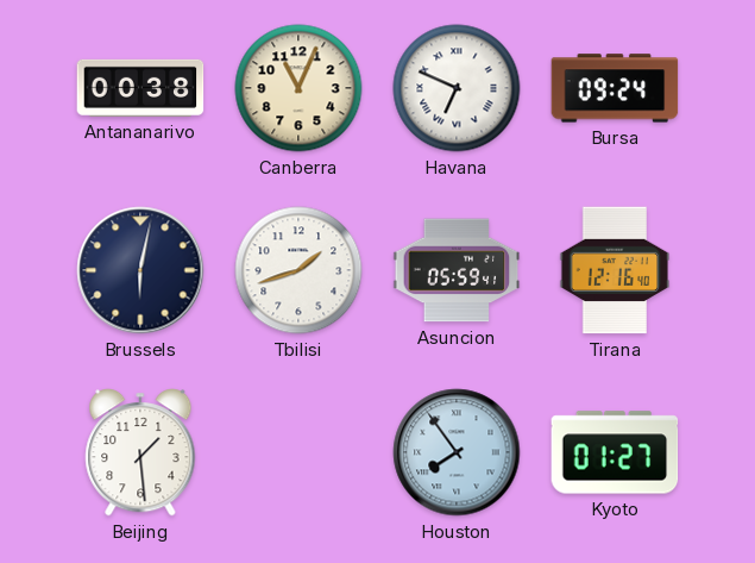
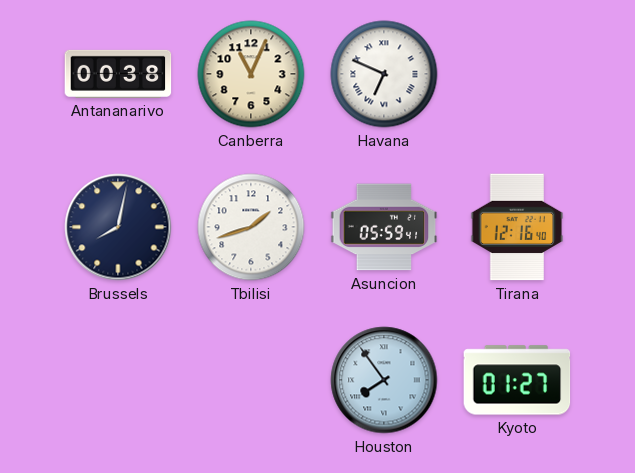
Bursa: 09:24 -> none (615, 88)
Brussels: 6:02 -> 8:02 (118, 227)
Beijing: 1:29 -> none (140, 452)
